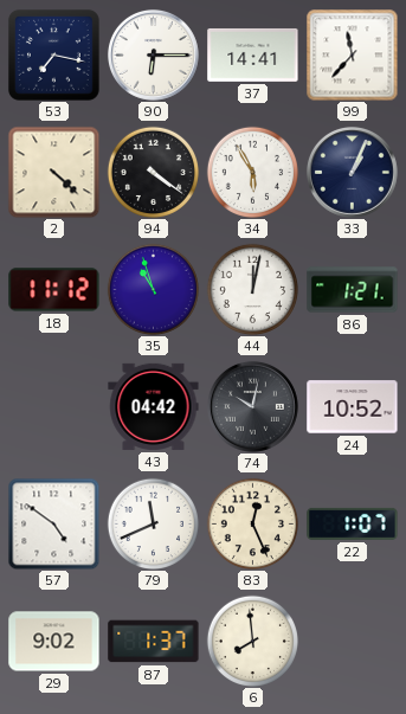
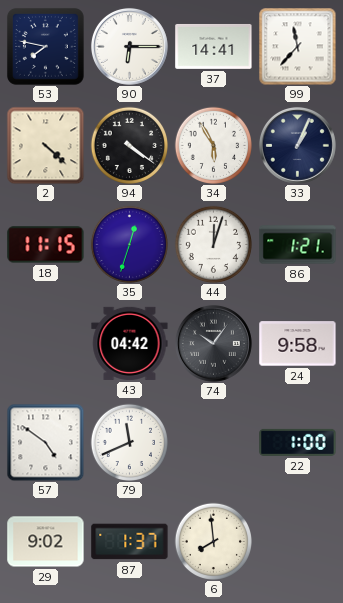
53: 7:17 -> 7:47 (45, 46)
18: 11:12 -> 11:15 (46, 245)
35: 10:57 -> 12:33 (129, 244)
44: 12:02 -> 12:03 (213, 244)
74: 10:02 -> 10:06 (213, 343)
24: 10:52 -> 9:58 (298, 344)
83: 12:26 -> none (252, 523)
22: 1:07 -> 1:00 (298, 442)
